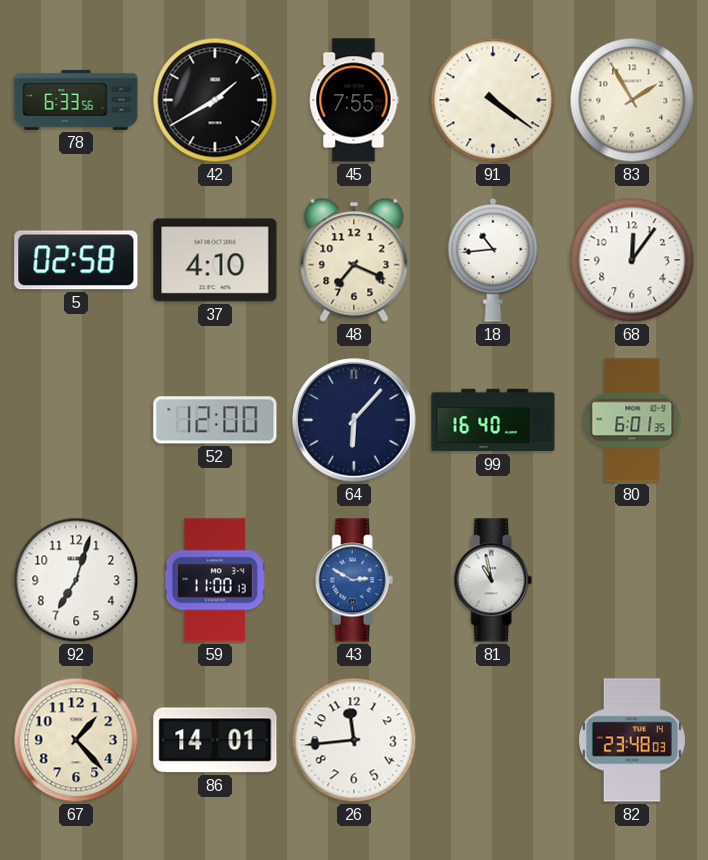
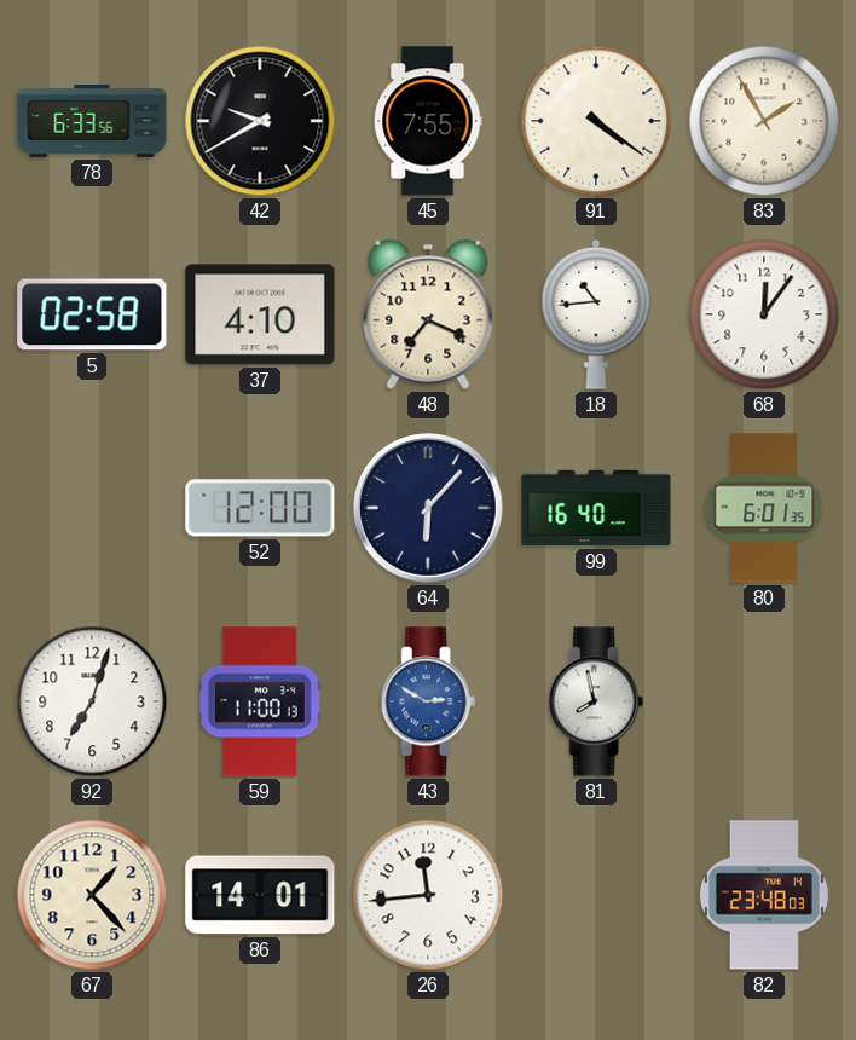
42: 1:40 -> 9:40 (260, 121)
81: 10:58 -> 7:58 (596, 701)
